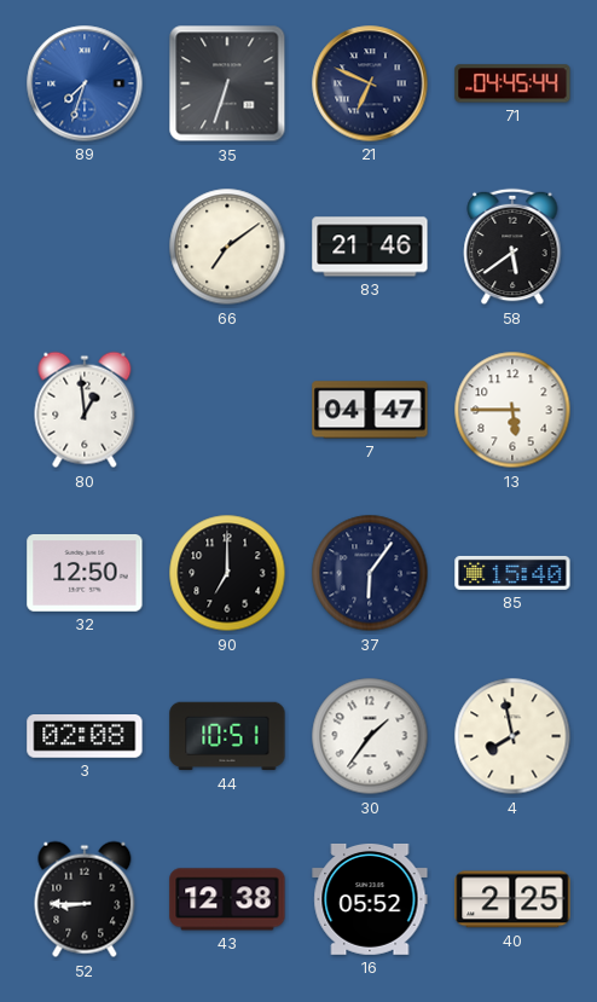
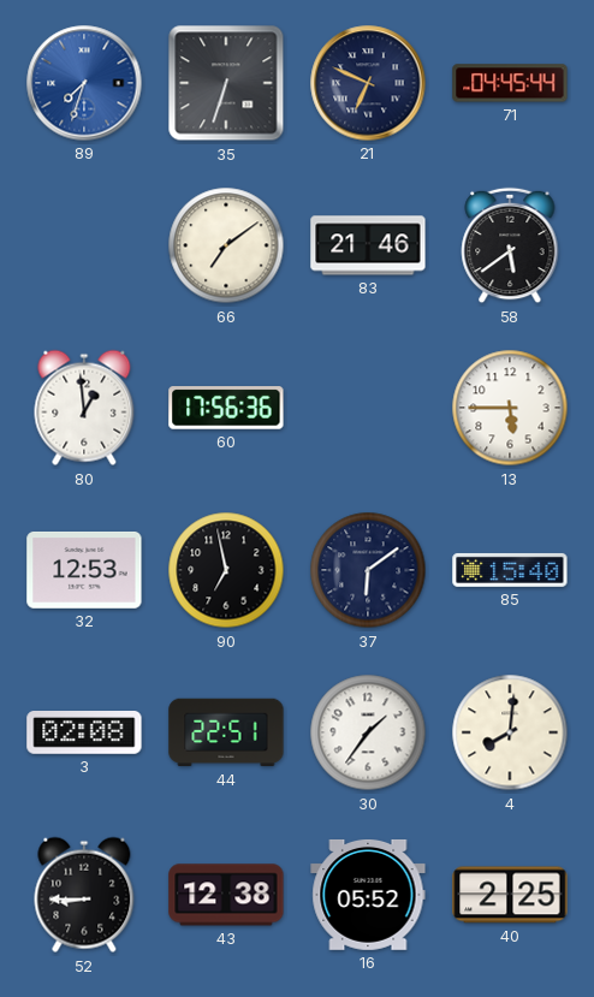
60: none -> 17:56 (226, 408)
7: 04:47 -> none (370, 410)
32: 12:50 -> 12:53 (84, 570)
90: 7:00 -> 6:58 (226, 570)
37: 6:06 -> 6:09 (368, 570)
44: 10:51 -> 22:51 (226, 732)
4: 7:58 -> 8:01 (510, 732)
